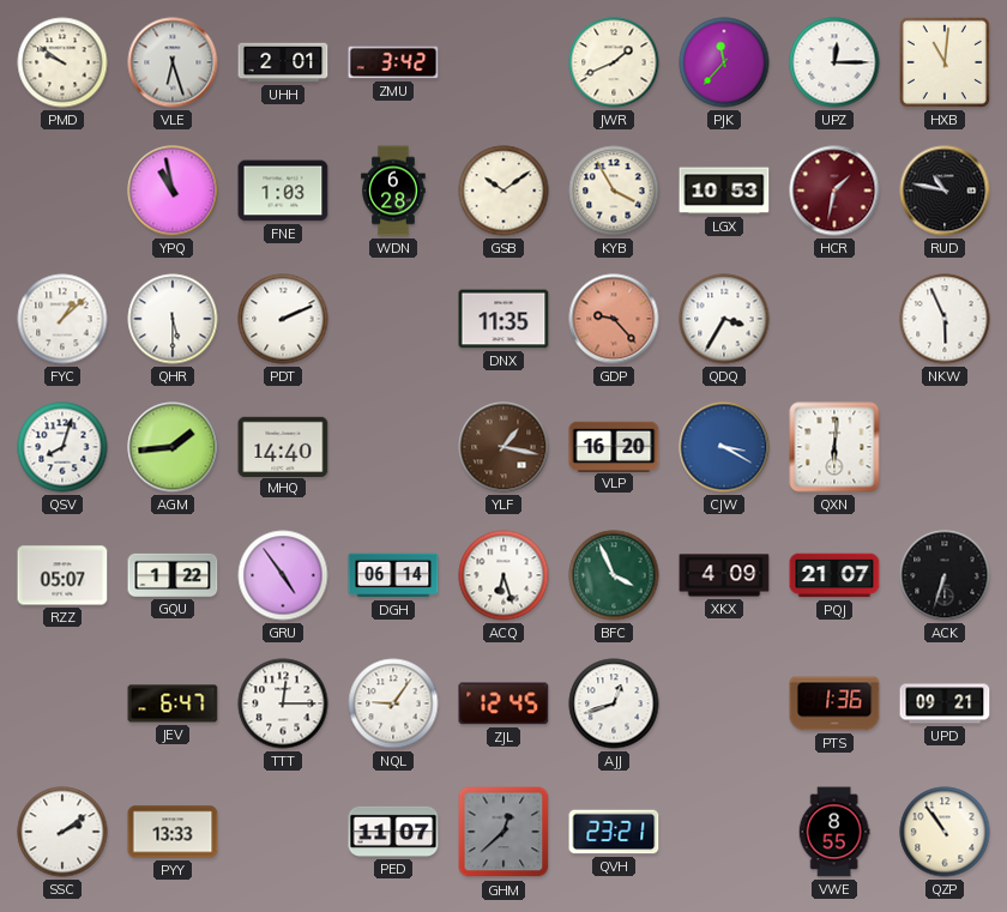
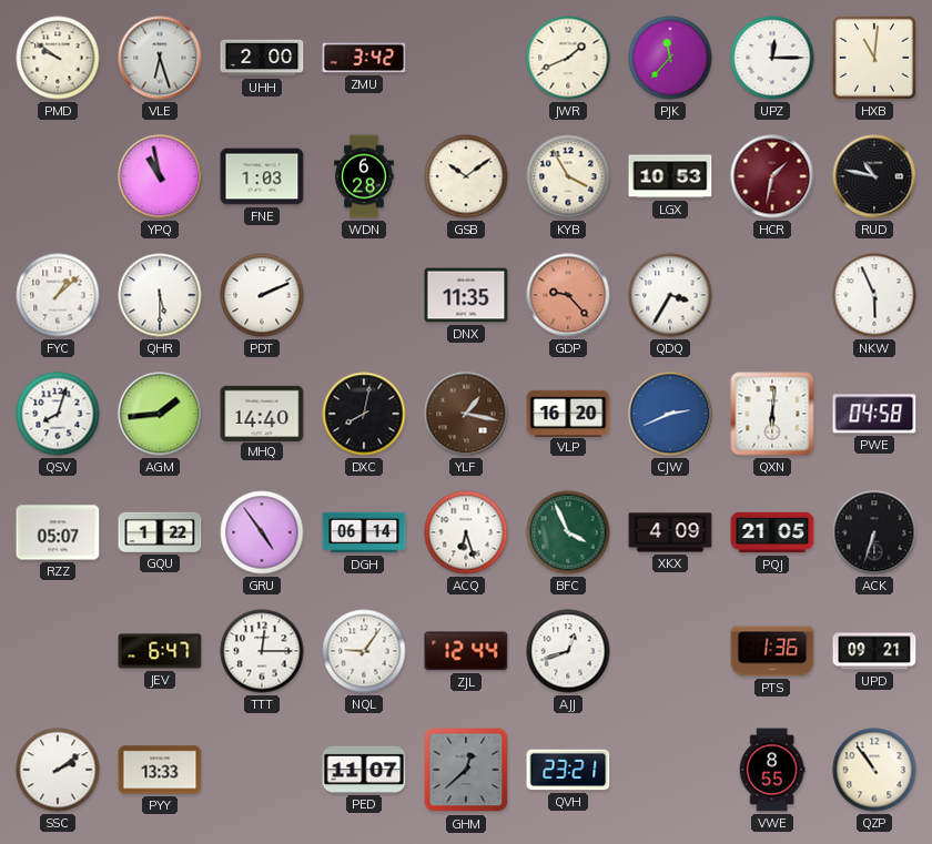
UHH: 2:01 -> 2:00 (262, 58)
DXC: none -> 8:02 (364, 414)
CJW: 3:20 -> 2:41 (670, 414)
PWE: none -> 04:58 (874, 414)
PQJ: 21:07 -> 21:05 (772, 532)
ZJL: 12:45 -> 12:44 (466, 651)
